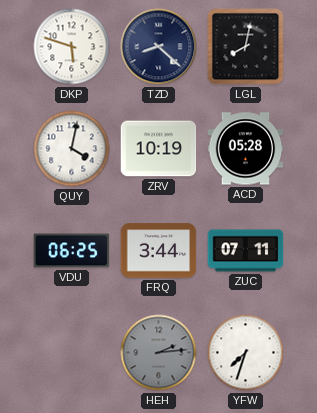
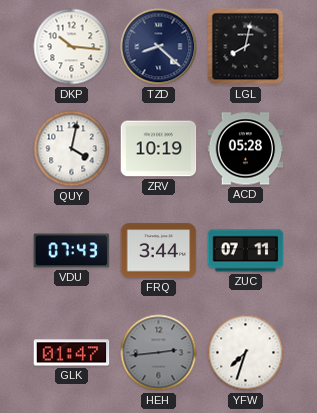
DKP: 5:48 -> 10:16 (72, 47)
VDU: 06:25 -> 07:43 (72, 251)
GLK: none -> 01:47 (72, 353)
HEH: 2:14 -> 2:44 (159, 353)
